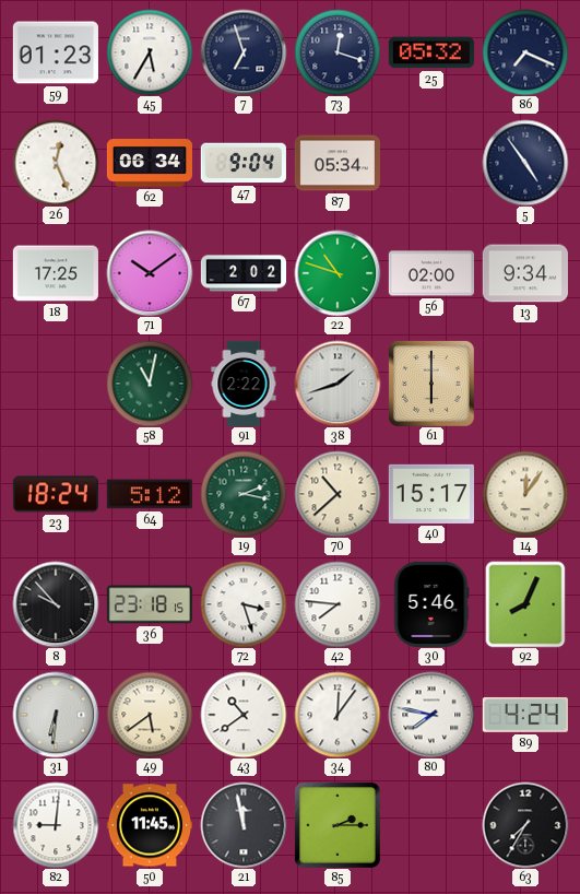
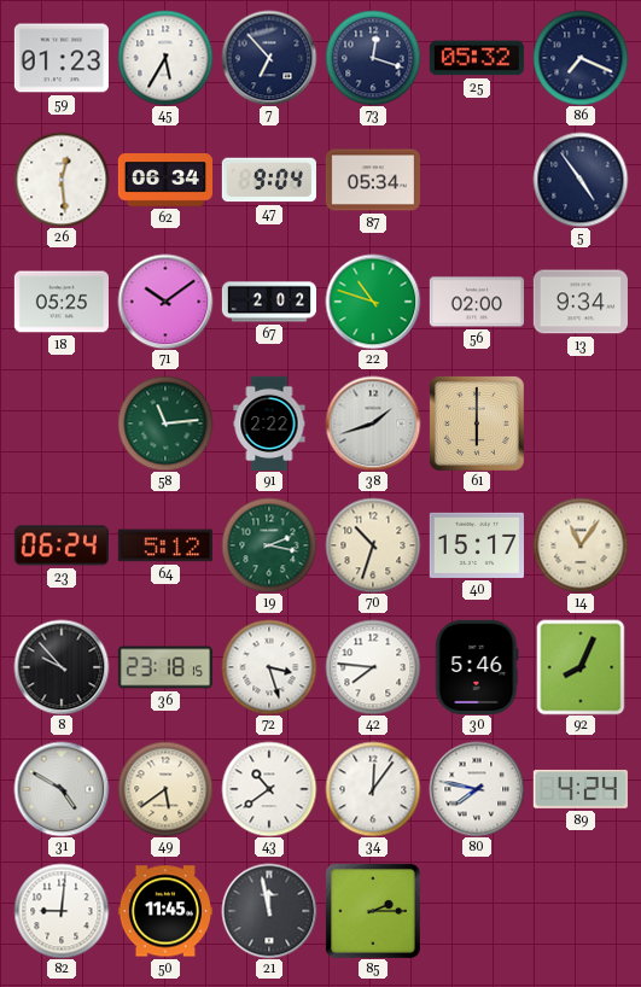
7: 6:57 -> 6:53 (269, 58)
26: 12:26 -> 12:29 (62, 180)
18: 17:25 -> 05:25 (62, 302)
58: 11:02 -> 11:14 (165, 424)
23: 18:24 -> 06:24 (62, 545)
70: 10:38 -> 10:33 (373, 545)
14: 12:06 -> 11:06 (581, 545)
31: 6:31 -> 4:50 (62, 789)
63: 7:35 -> none (525, 825)
